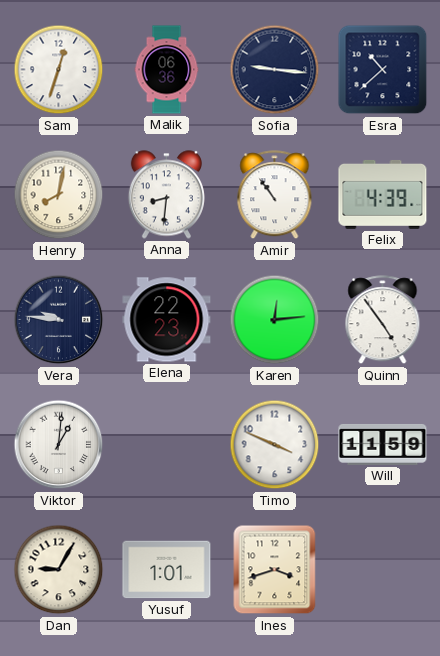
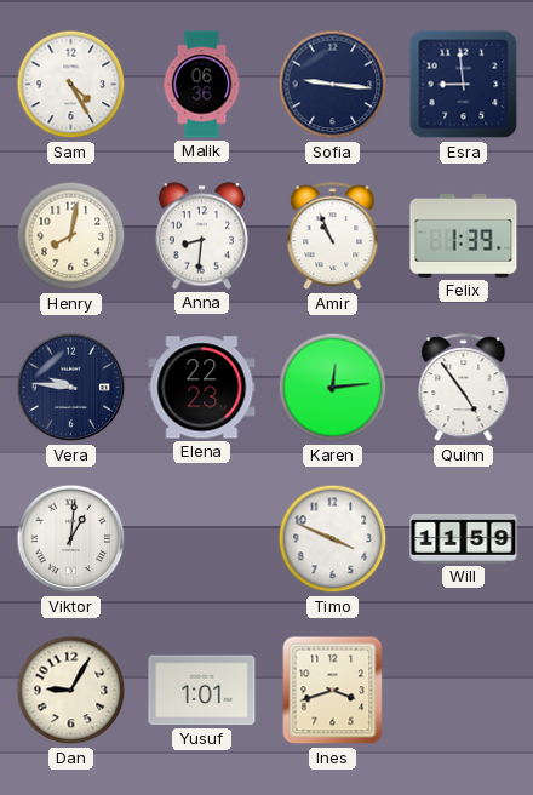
Sam: 12:33 -> 4:25 (71, 85)
Esra: 10:38 -> 8:59 (464, 85)
Amir: 10:54 -> 10:56 (333, 236)
Felix: 4:39 -> 1:39 (464, 235)
